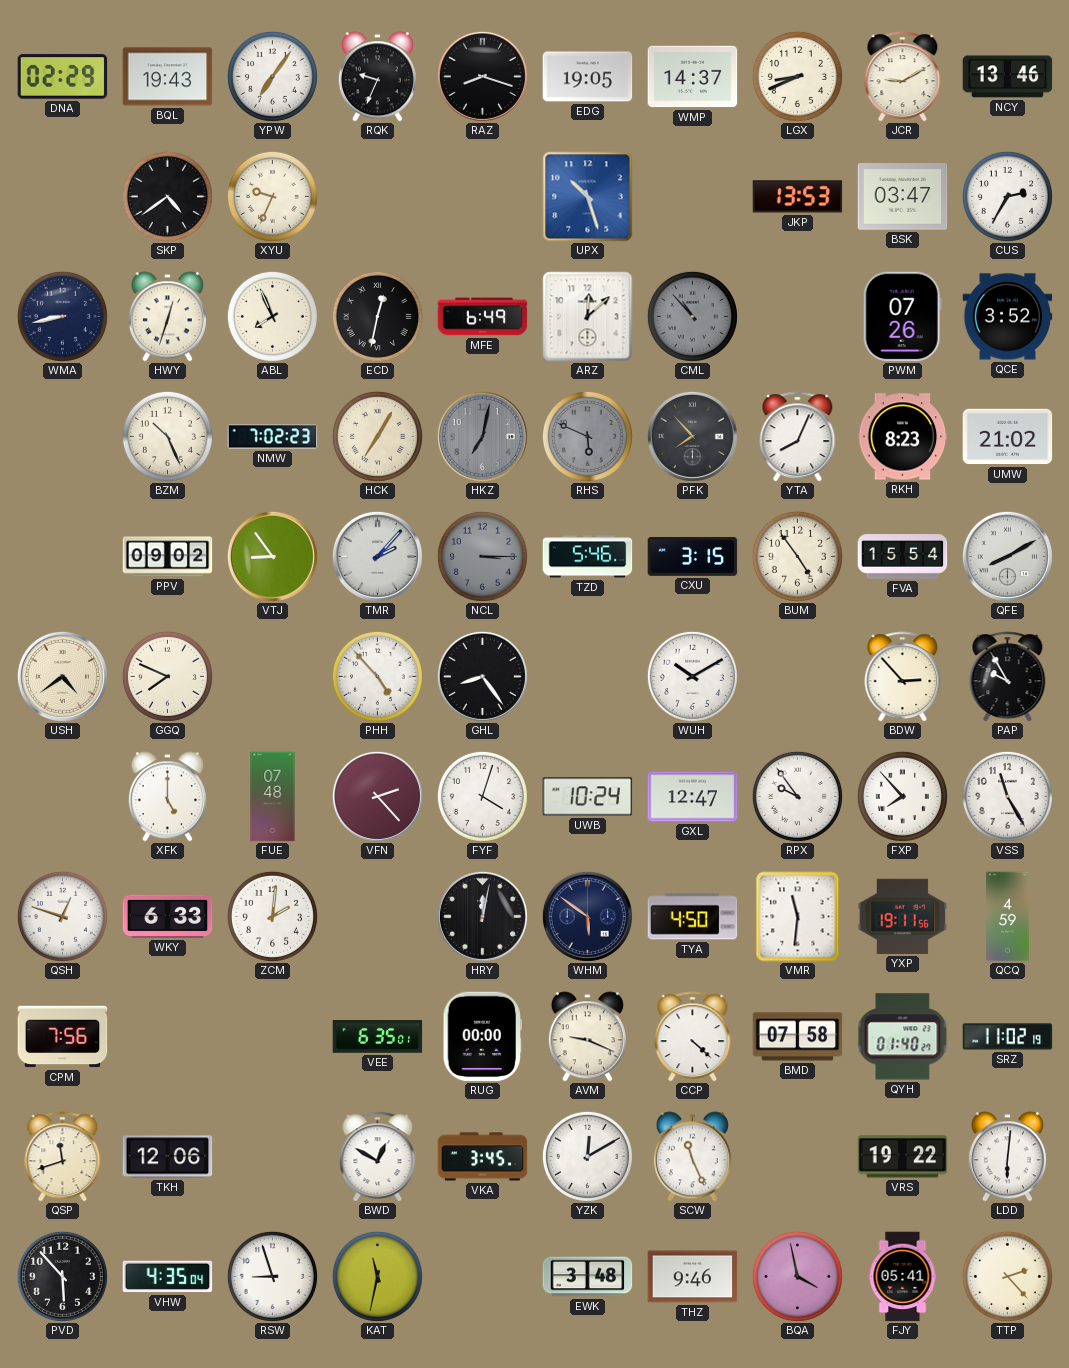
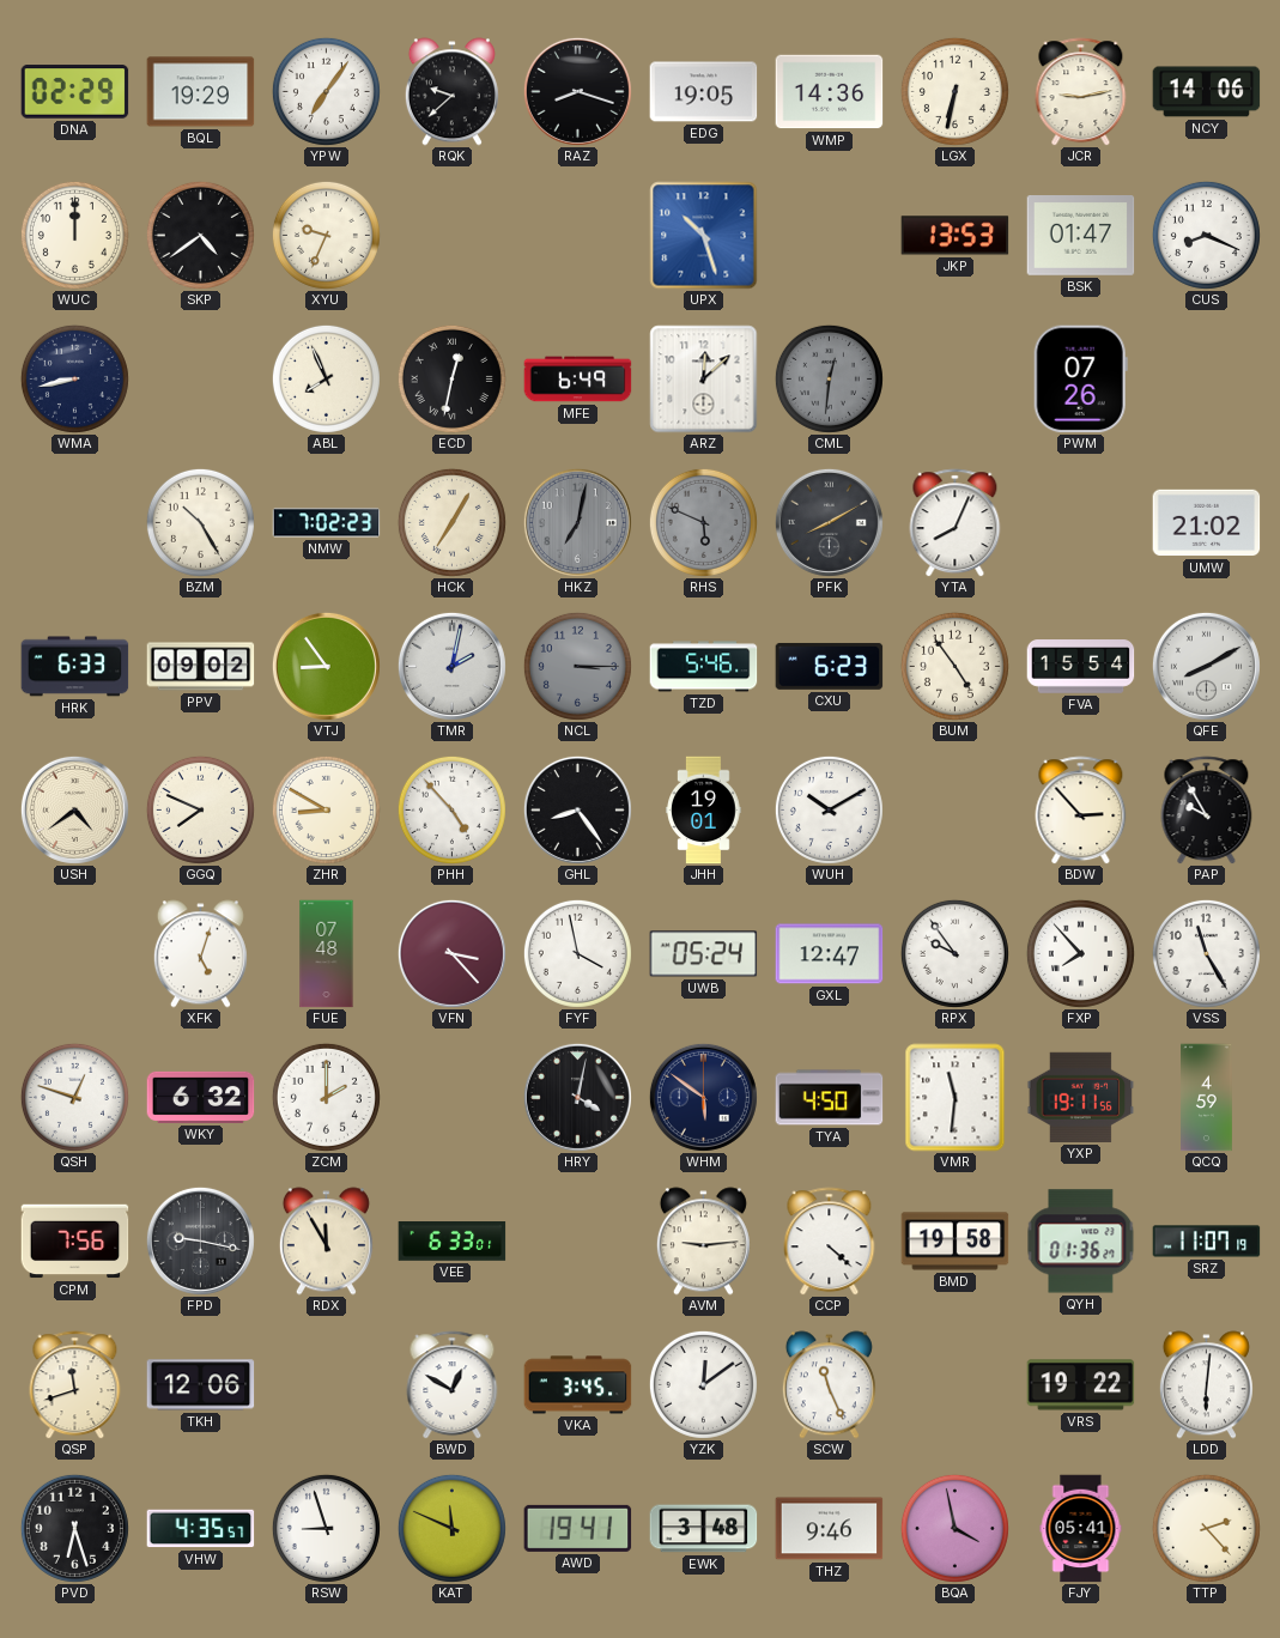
BQL: 19:43 -> 19:29 (201, 92)
RQK: 9:34 -> 9:38 (451, 92)
WMP: 14:37 -> 14:36 (830, 92)
LGX: 8:41 -> 6:32 (954, 91)
JCR: 9:10 -> 9:13 (1081, 92)
NCY: 13:46 -> 14:06 (1207, 92)
WUC: none -> 12:00 (74, 235)
BSK: 03:47 -> 01:47 (1081, 236)
CUS: 2:35 -> 8:19 (1206, 235)
HWY: 12:33 -> none (167, 317)
CML: 10:53 -> 12:31 (829, 378)
QCE: 3:52 -> none (1008, 317)
BZM: 10:26 -> 10:25 (200, 522)
PFK: 7:53 -> 8:10 (829, 522)
RKH: 8:23 -> none (903, 437)
HRK: none -> 6:33 (75, 667)
TMR: 2:07 -> 2:02 (451, 666)
CXU: 3:15 -> 6:23 (830, 666)
ZHR: none -> 8:50 (326, 809)
JHH: none -> 19:01 (704, 811)
XFK: 5:00 -> 5:03 (200, 954)
VFN: 2:23 -> 3:23 (451, 953)
FYF: 4:03 -> 3:58 (577, 953)
UWB: 10:24 -> 05:24 (704, 954)
WKY: 6:33 -> 6:32 (201, 1097)
ZCM: 2:01 -> 2:00 (326, 1097)
HRY: 12:02 -> 4:02 (577, 1097)
FPD: none -> 9:17 (200, 1240)
RDX: none -> 11:55 (326, 1242)
VEE: 6:35 -> 6:33 (453, 1242)
RUG: 00:00 -> none (482, 1037)
AVM: 9:19 -> 9:14 (703, 1242)
BMD: 07:58 -> 19:58 (956, 1242)
QYH: 01:40 -> 01:36 (1081, 1242)
SRZ: 11:02 -> 11:07 (1207, 1242)
YZK: 12:10 -> 12:09 (703, 1384)
PVD: 5:53 -> 6:27 (74, 1528)
VHW: 4:35:04 -> 4:35:57 (201, 1529)
KAT: 11:32 -> 11:49 (451, 1528)
AWD: none -> 19:41 (578, 1528)
